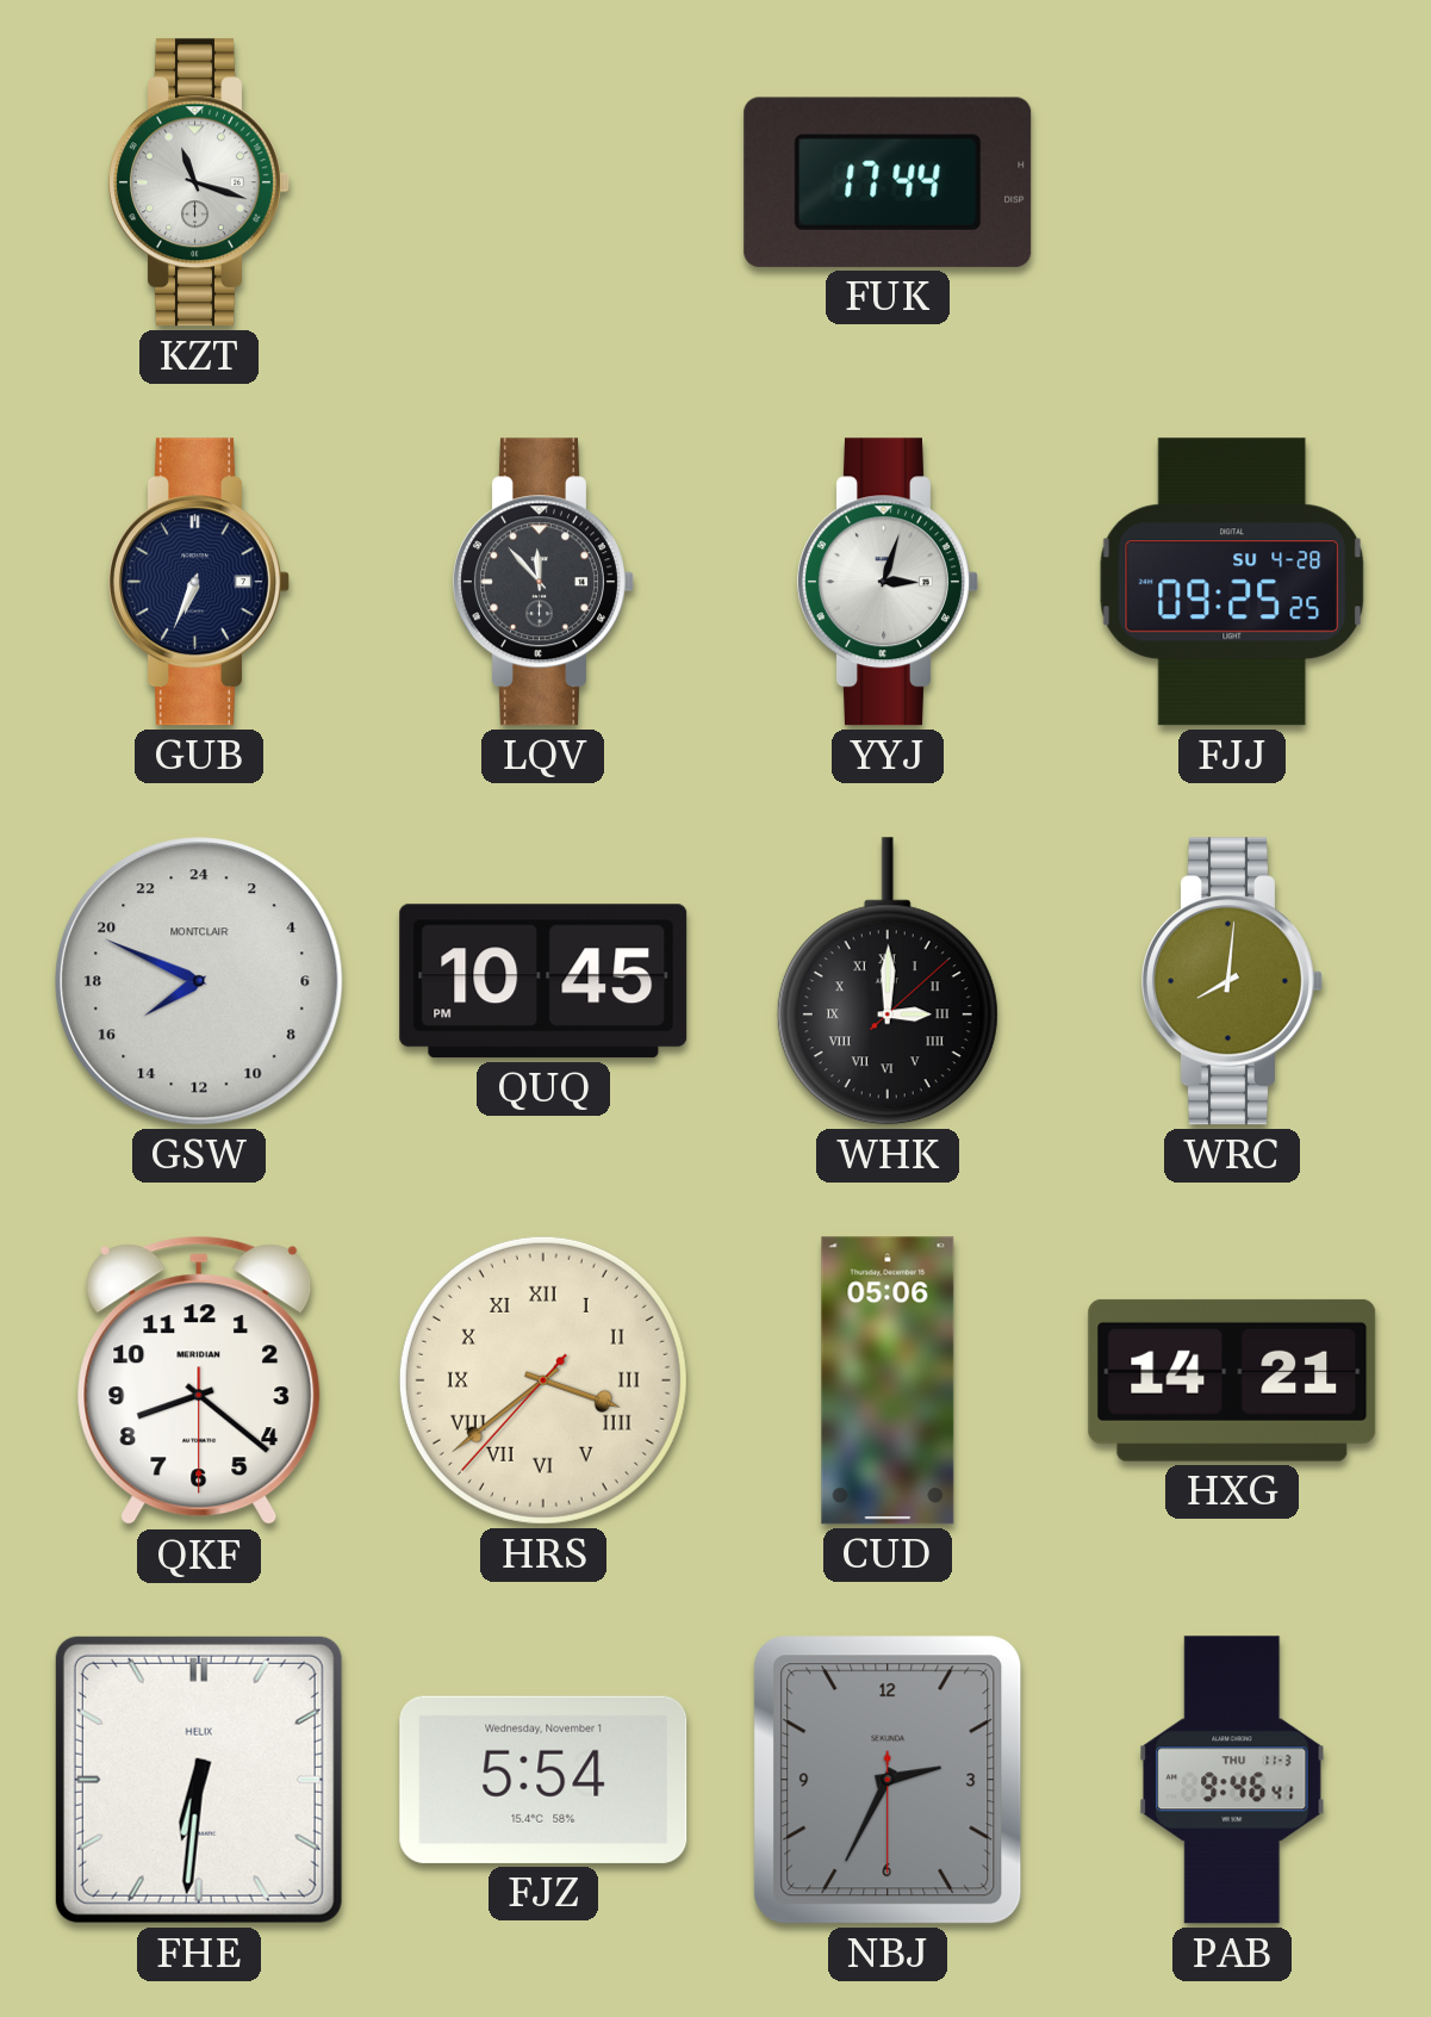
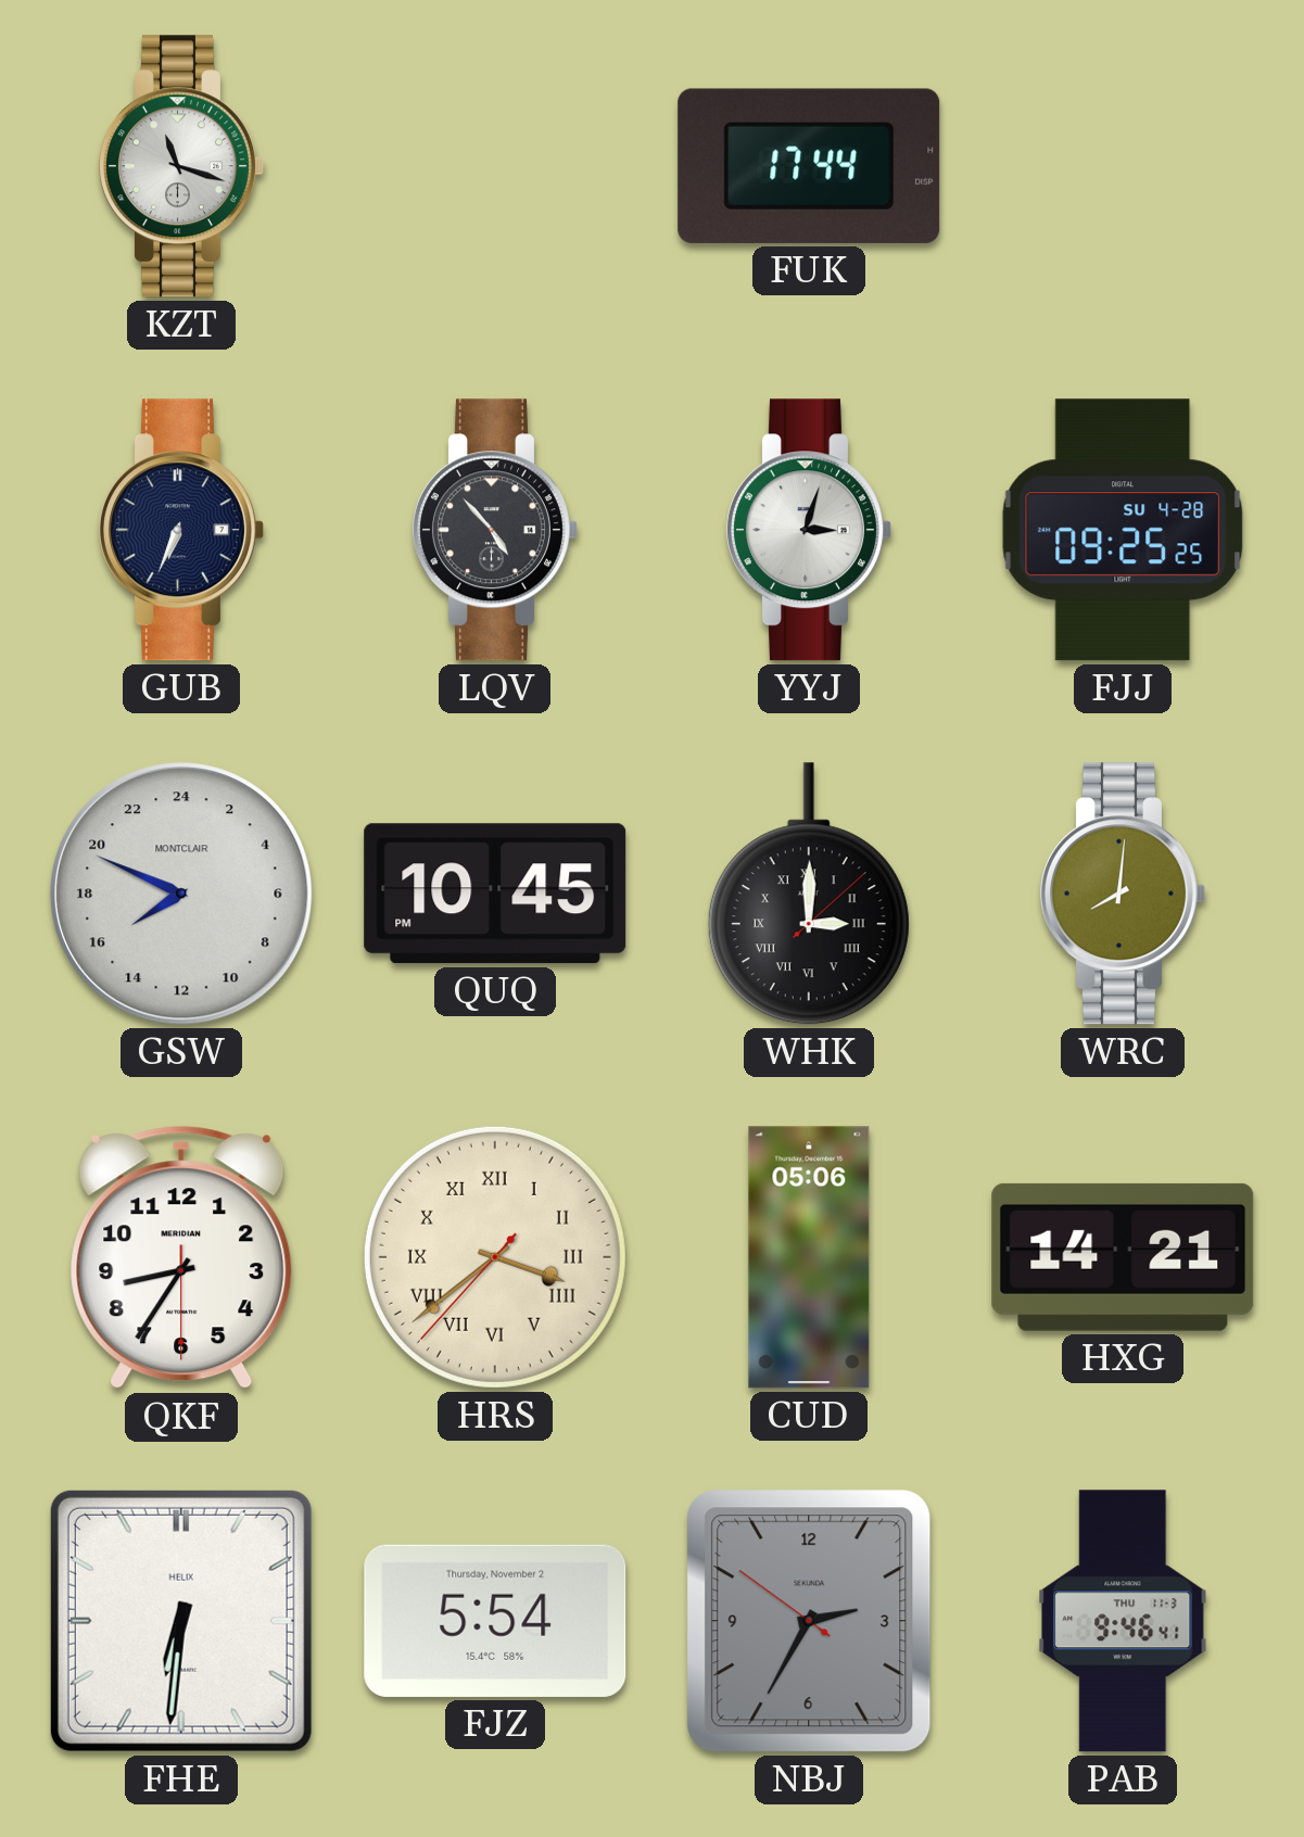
LQV: 11:53 -> 4:53 (496, 530)
QKF: 8:21 -> 8:35 (181, 1257)
FJZ date: Wednesday, November 1 -> Thursday, November 2 (495, 1621)
NBJ: 2:34:30 -> 2:34:51 (809, 1621)
